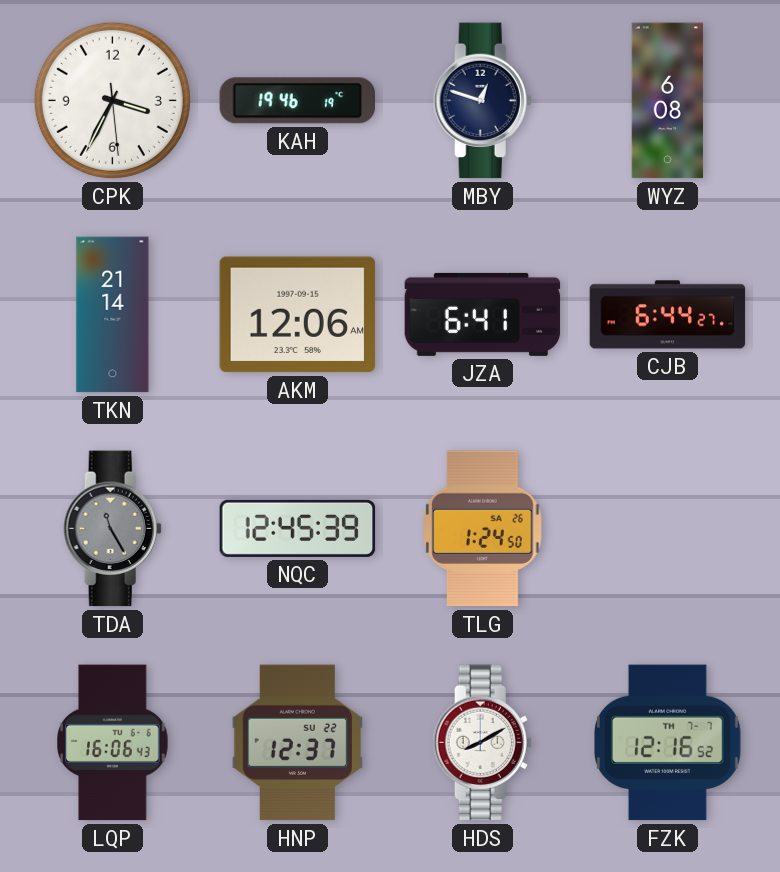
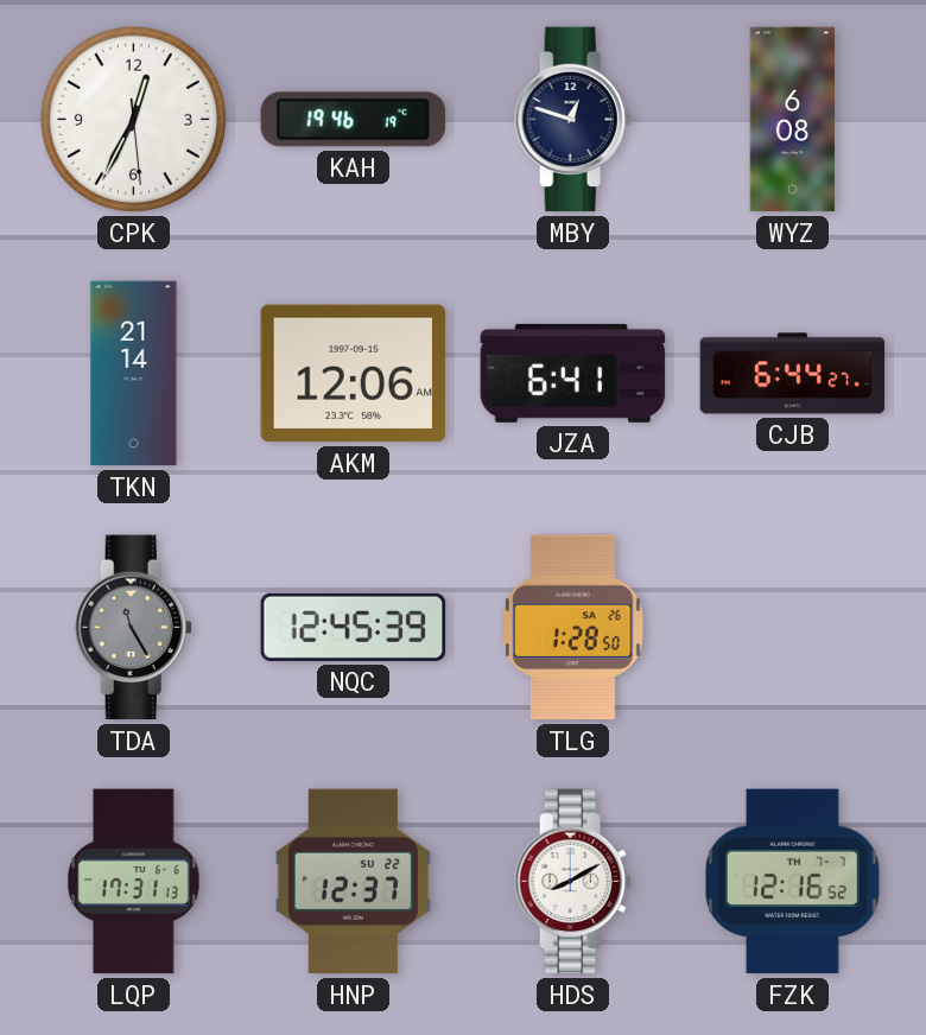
CPK: 3:34 -> 12:34 (133, 119)
TLG: 1:24 -> 1:28 (573, 628)
LQP: 16:06 -> 17:31 (134, 882)
